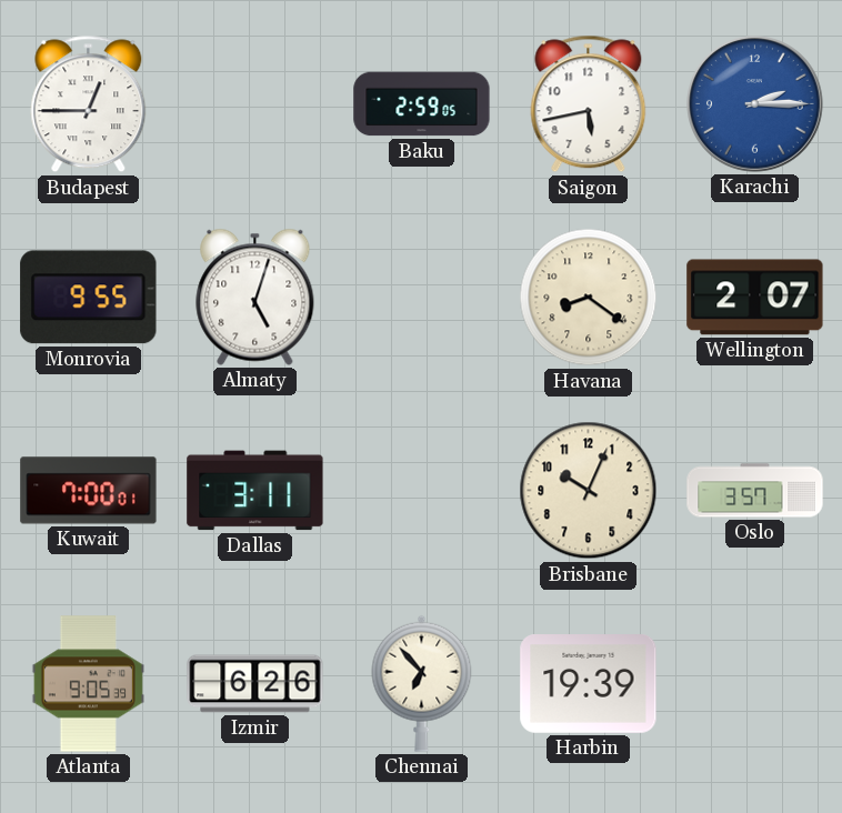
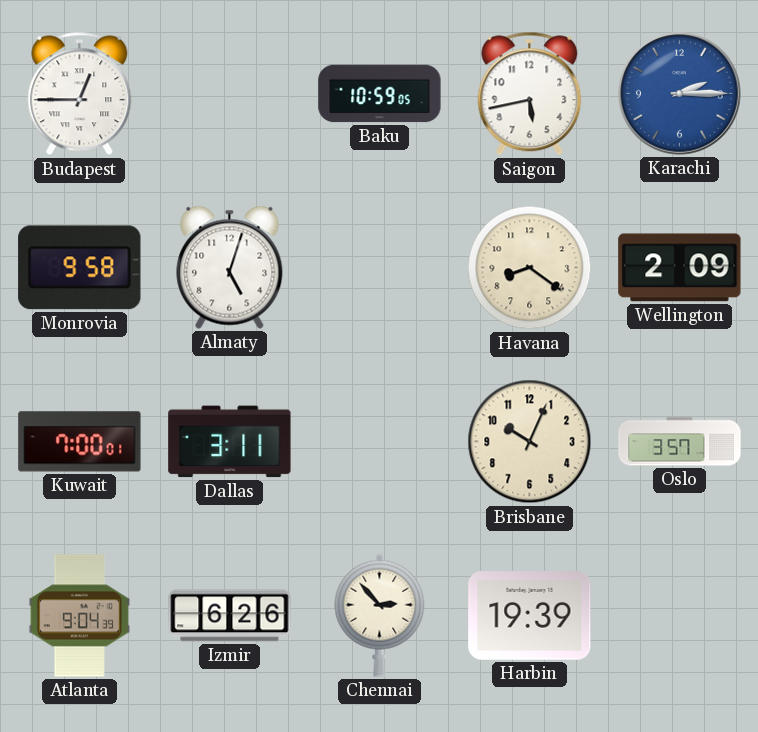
Baku: 2:59 -> 10:59 (380, 94)
Monrovia: 9:55 -> 9:58 (80, 268)
Wellington: 2:07 -> 2:09 (680, 268)
Atlanta: 9:05 -> 9:04 (79, 616)
Chennai: 6:53 -> 2:53 (380, 615)
